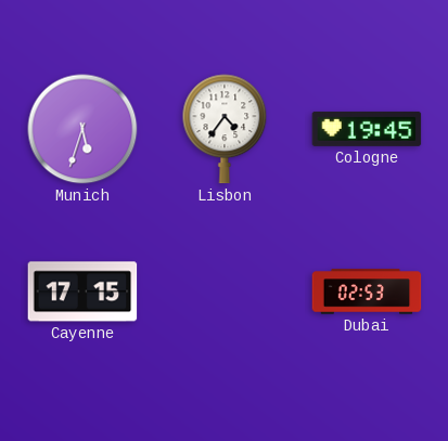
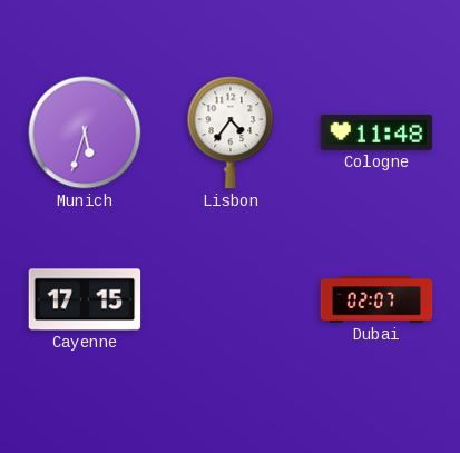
Cologne: 19:45 -> 11:48 (376, 132)
Dubai: 02:53 -> 02:07 (376, 299)
